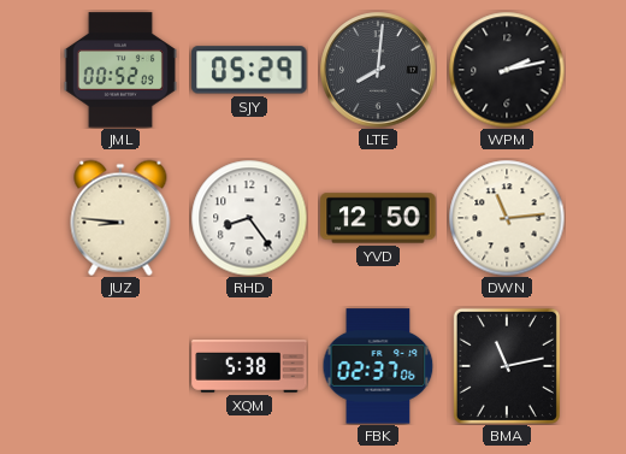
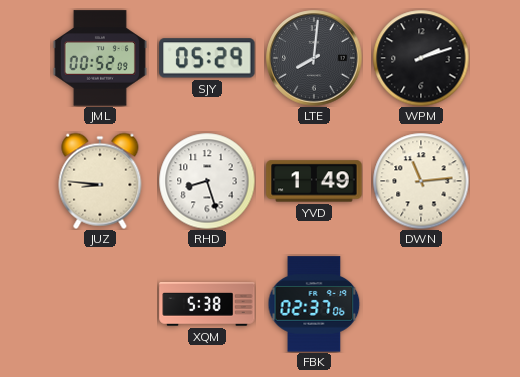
WPM: 2:13 -> 2:12 (421, 58)
RHD: 8:24 -> 8:27 (207, 181)
YVD: 12:50 -> 1:49 (314, 181)
BMA: 11:13 -> none (507, 366)
